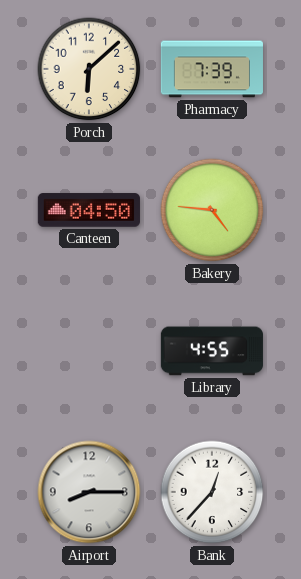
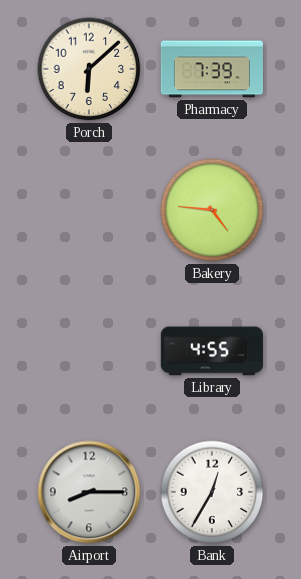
Canteen: 04:50 -> none (89, 210)
Bank: 12:37 -> 12:35 (212, 492)
